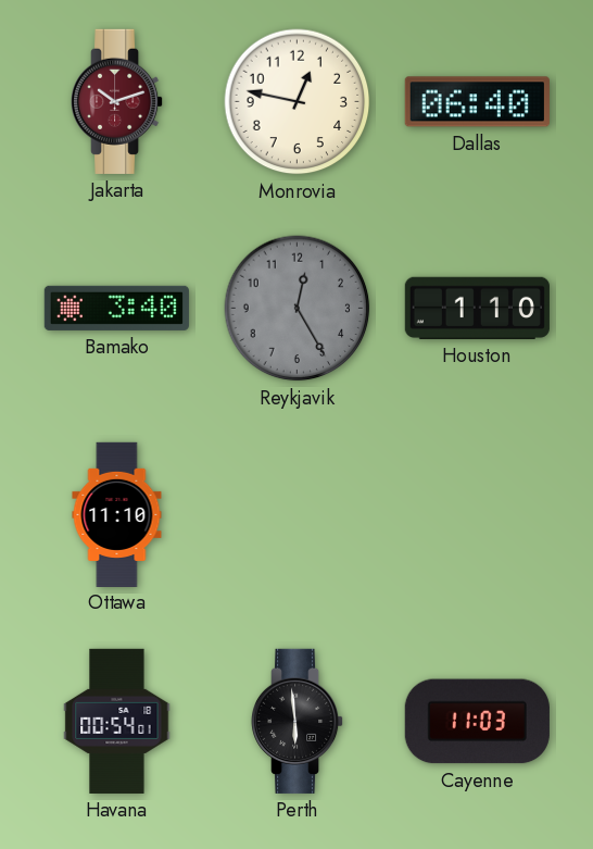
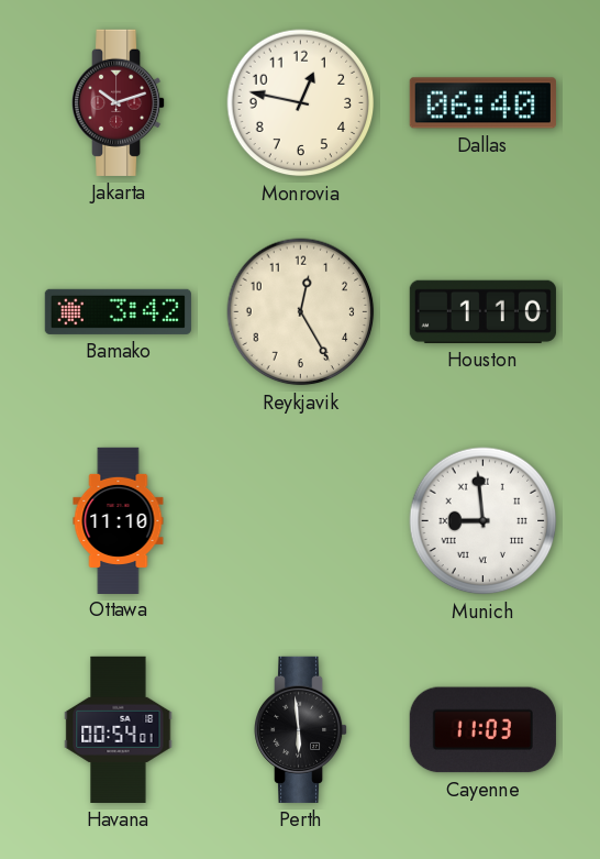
Bamako: 3:40 -> 3:42 (118, 311)
Reykjavik dial: grey -> cream (301, 312)
Munich: none -> 8:59 (484, 521)
